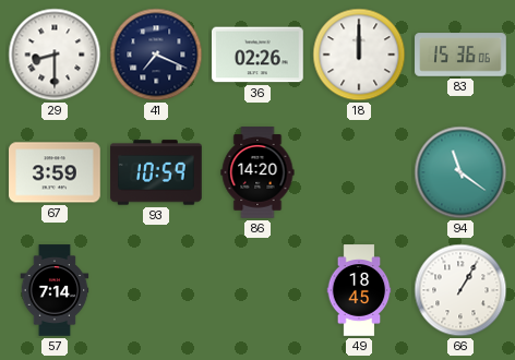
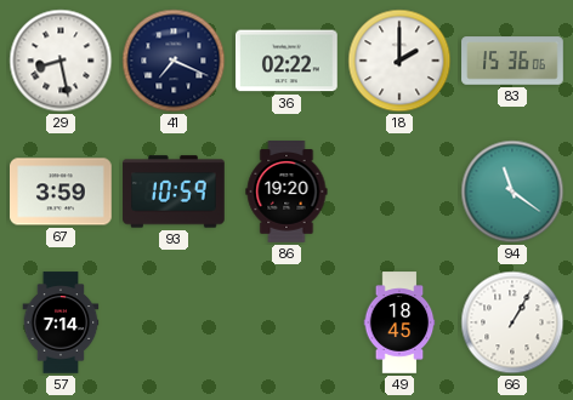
29: 8:30 -> 8:28 (61, 61)
36: 02:26 -> 02:22 (288, 61)
18: 12:00 -> 2:00 (399, 61)
86: 14:20 -> 19:20 (286, 192)
